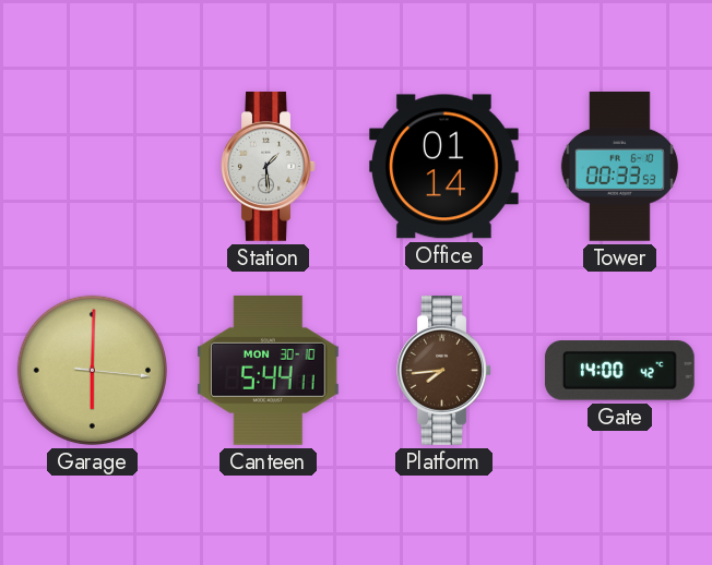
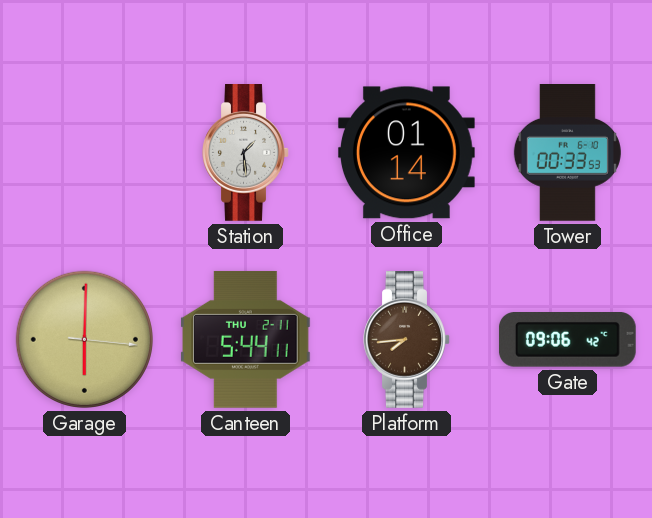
Canteen date: MON 30-10 -> THU 2-11 (246, 339)
Gate: 14:00 -> 09:06 (567, 340)
